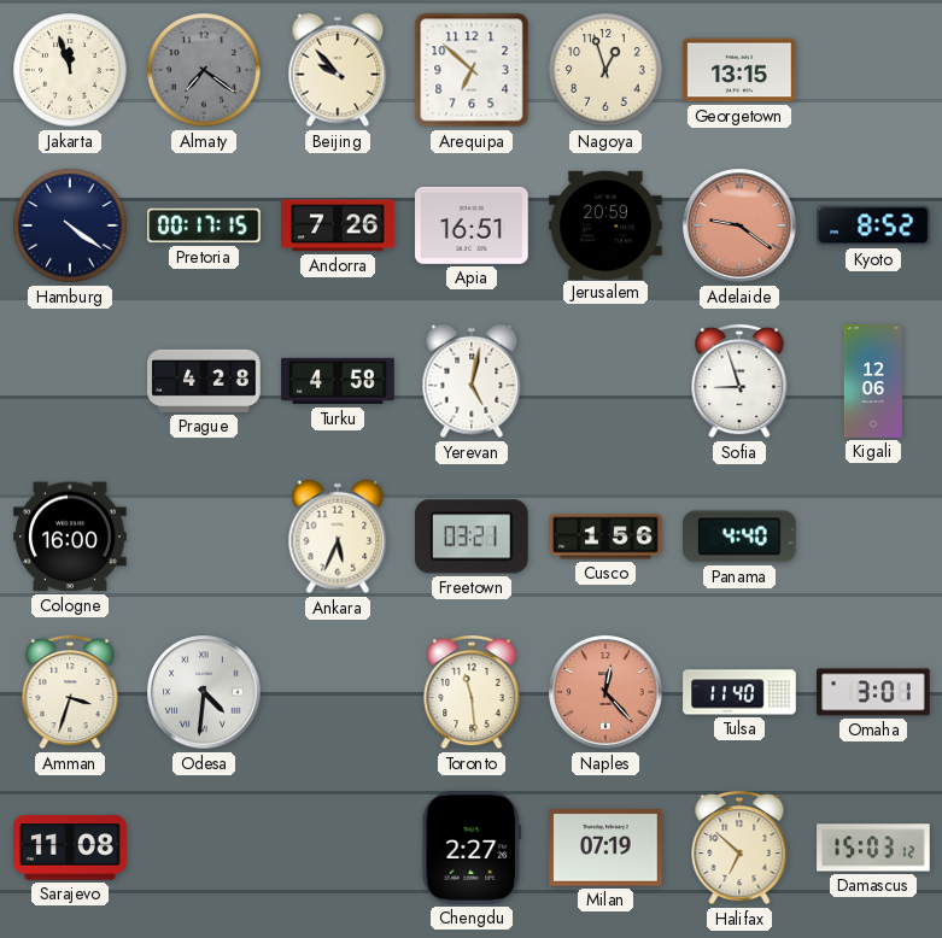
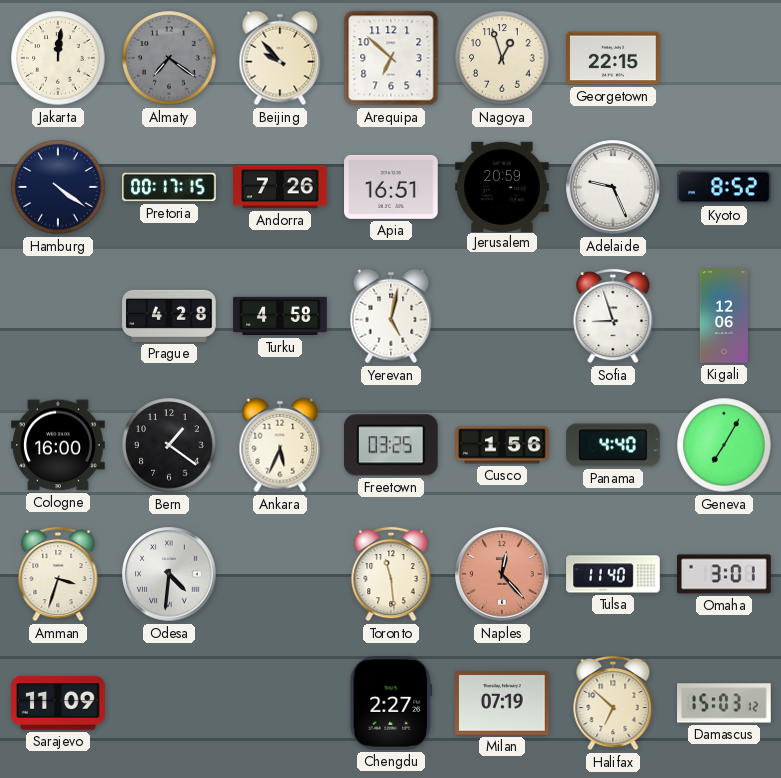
Jakarta: 11:57 -> 12:01 (58, 58)
Georgetown: 13:15 -> 22:15 (613, 58)
Adelaide: 9:21 -> 9:26 (613, 187)
Adelaide dial: salmon -> white (613, 187)
Bern: none -> 1:21 (169, 445)
Freetown: 03:21 -> 03:25 (391, 445)
Geneva: none -> 7:05 (724, 445)
Sarajevo: 11:08 -> 11:09 (58, 703)
